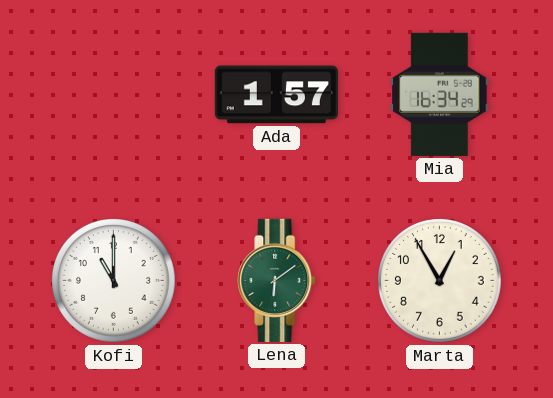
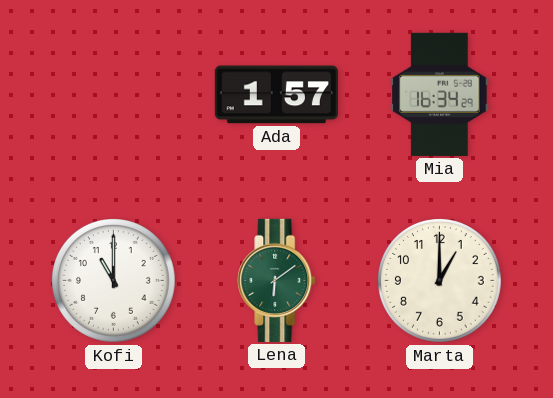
Marta: 12:55 -> 1:00 (440, 281)
